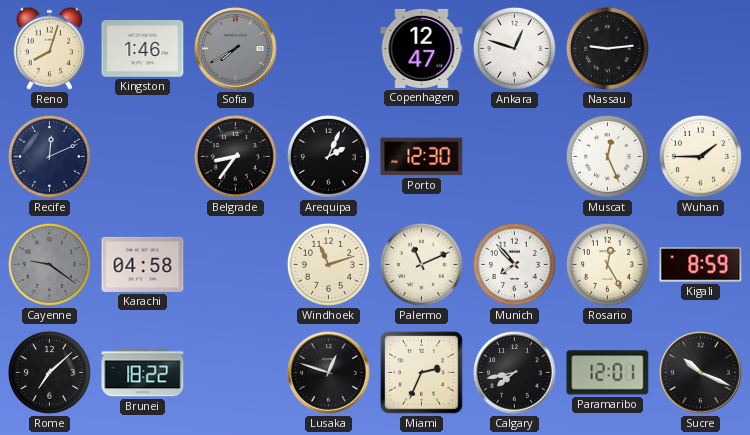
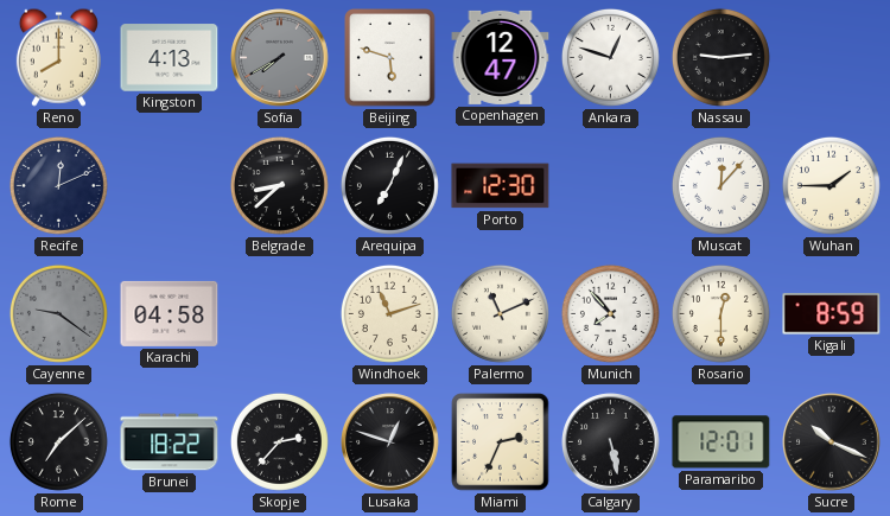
Reno: 8:03 -> 8:00 (58, 57)
Kingston: 1:46 -> 4:13 (170, 58)
Beijing: none -> 5:48 (390, 58)
Belgrade: 8:36 -> 8:38 (279, 185)
Arequipa: 2:04 -> 7:04 (389, 185)
Muscat: 12:26 -> 12:07 (720, 185)
Rosario: 12:25 -> 12:30 (720, 313)
Skopje: none -> 2:37 (279, 441)
Calgary: 7:43 -> 5:28 (611, 442)
